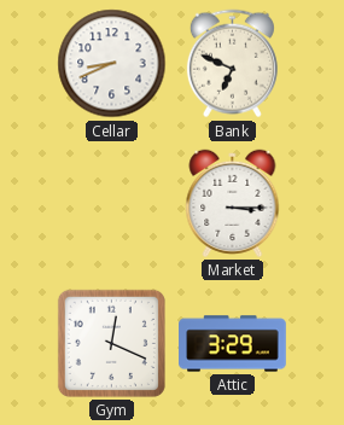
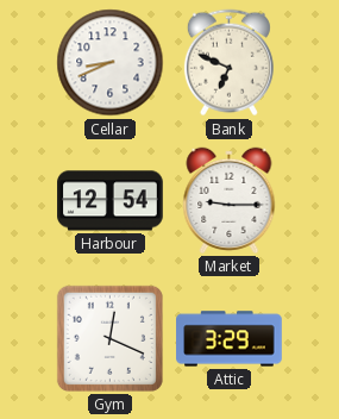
Harbour: none -> 12:54 (111, 201)
Market: 3:15 -> 9:15 (230, 200)
